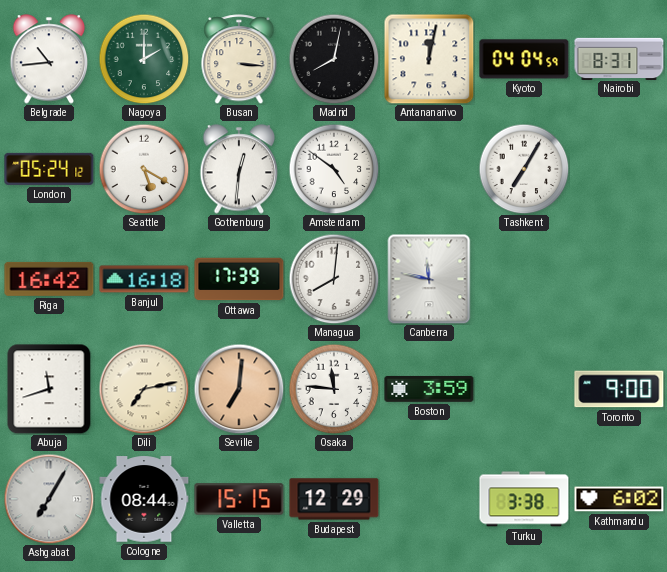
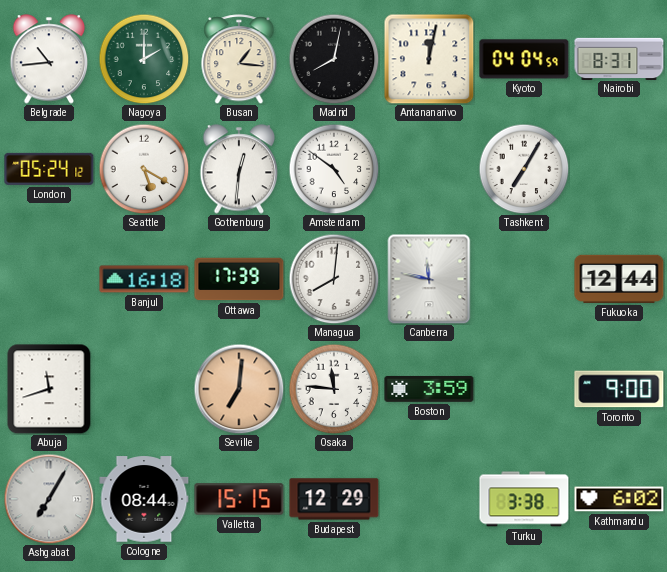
Busan: 3:16 -> 1:16 (239, 59)
Riga: 16:42 -> none (49, 279)
Fukuoka: none -> 12:44 (619, 279)
Dili: 7:13 -> none (144, 389)
